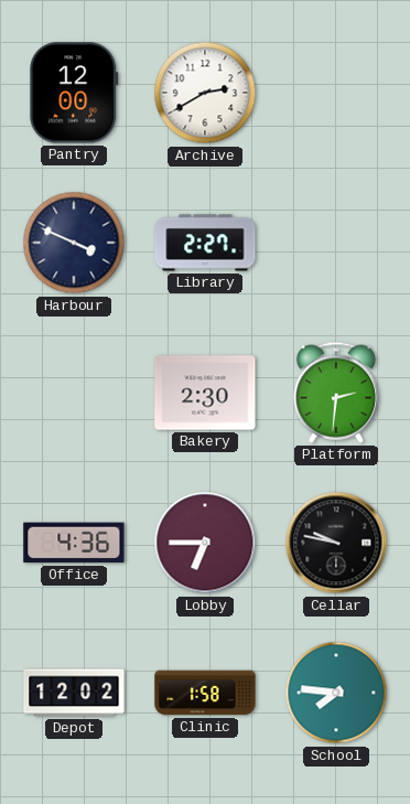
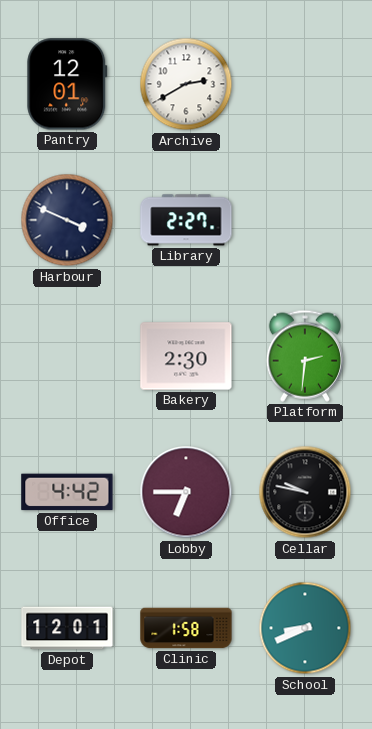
Pantry: 12:00 -> 12:01 (67, 84)
Office: 4:36 -> 4:42 (67, 492)
Depot: 12:02 -> 12:01 (67, 628)
School: 7:46 -> 8:41 (305, 628)
